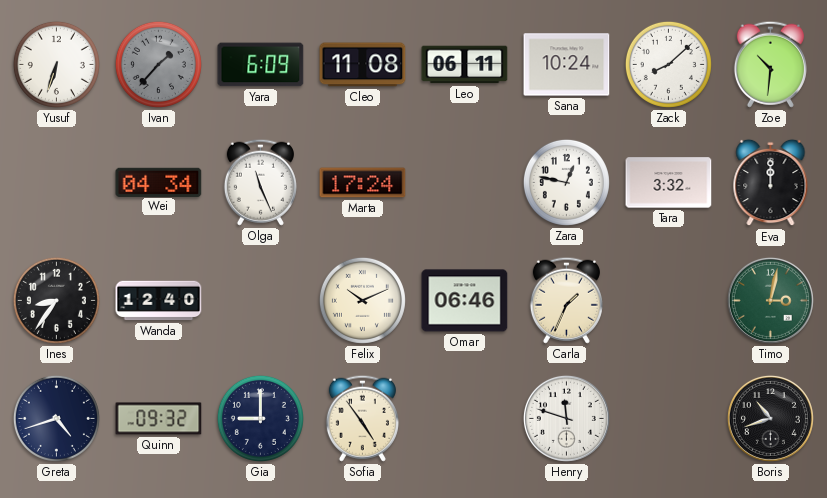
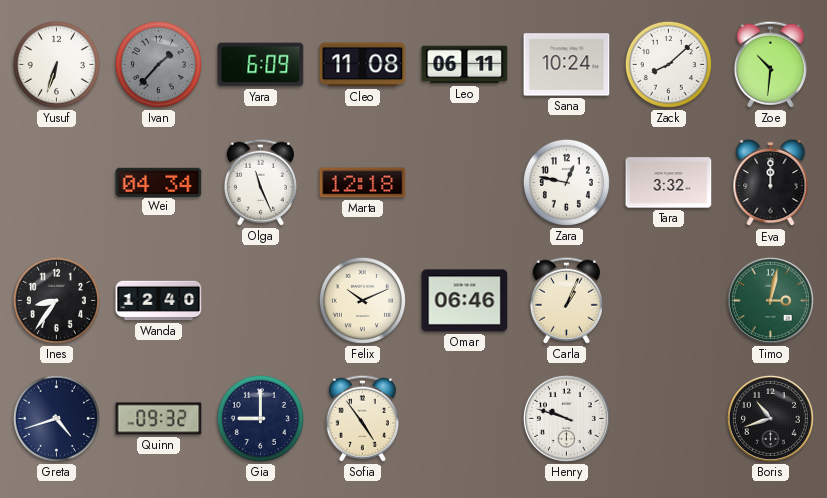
Marta: 17:24 -> 12:18 (363, 183)
Carla: 1:34 -> 1:04 (566, 300)
Henry: 11:48 -> 9:48 (566, 418)
